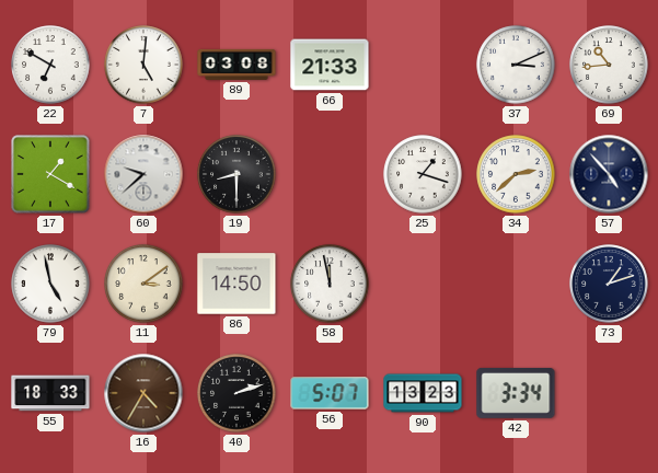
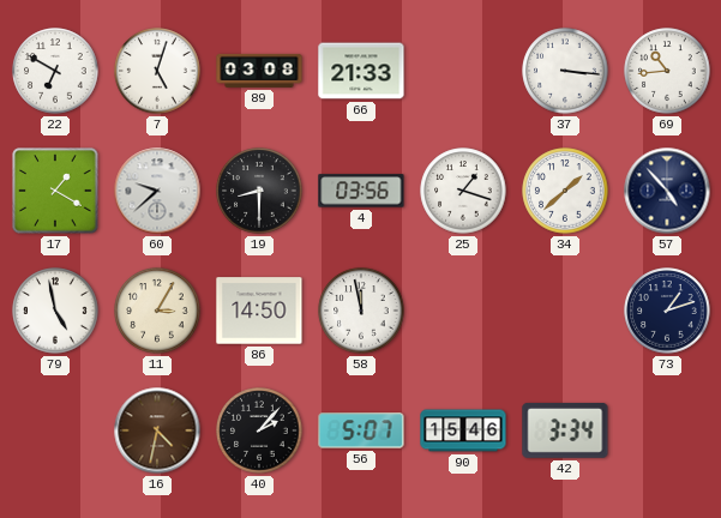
7: 5:01 -> 5:03 (157, 71)
37: 3:11 -> 3:16 (565, 71)
4: none -> 03:56 (361, 191)
34: 2:38 -> 1:38 (565, 191)
11: 3:09 -> 3:05 (157, 311)
55: 18:33 -> none (50, 393)
16: 4:35 -> 4:32 (157, 430)
40: 2:12 -> 2:07 (259, 430)
90: 13:23 -> 15:46 (463, 430)
